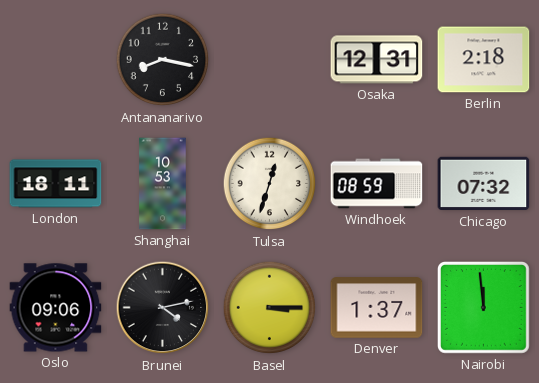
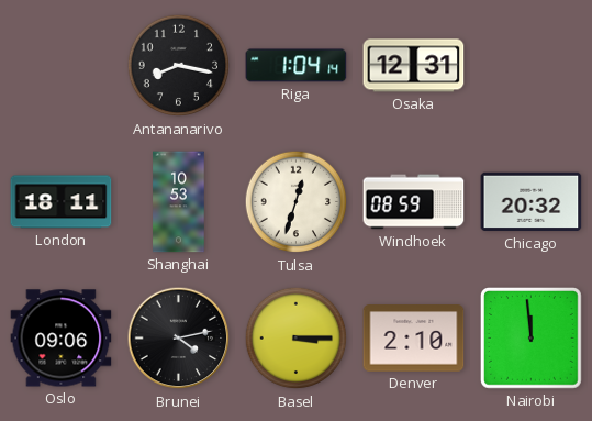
Riga: none -> 1:04 (297, 66)
Berlin: 2:18 -> none (484, 60)
Chicago: 07:32 -> 20:32 (532, 202)
Denver: 1:37 -> 2:10 (414, 339)
